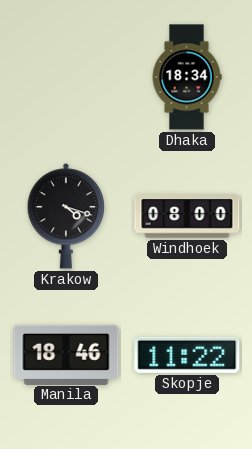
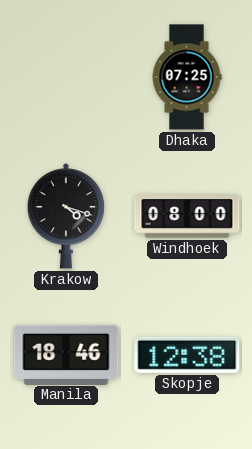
Dhaka: 18:34 -> 07:25 (187, 77)
Skopje: 11:22 -> 12:38 (187, 355)
